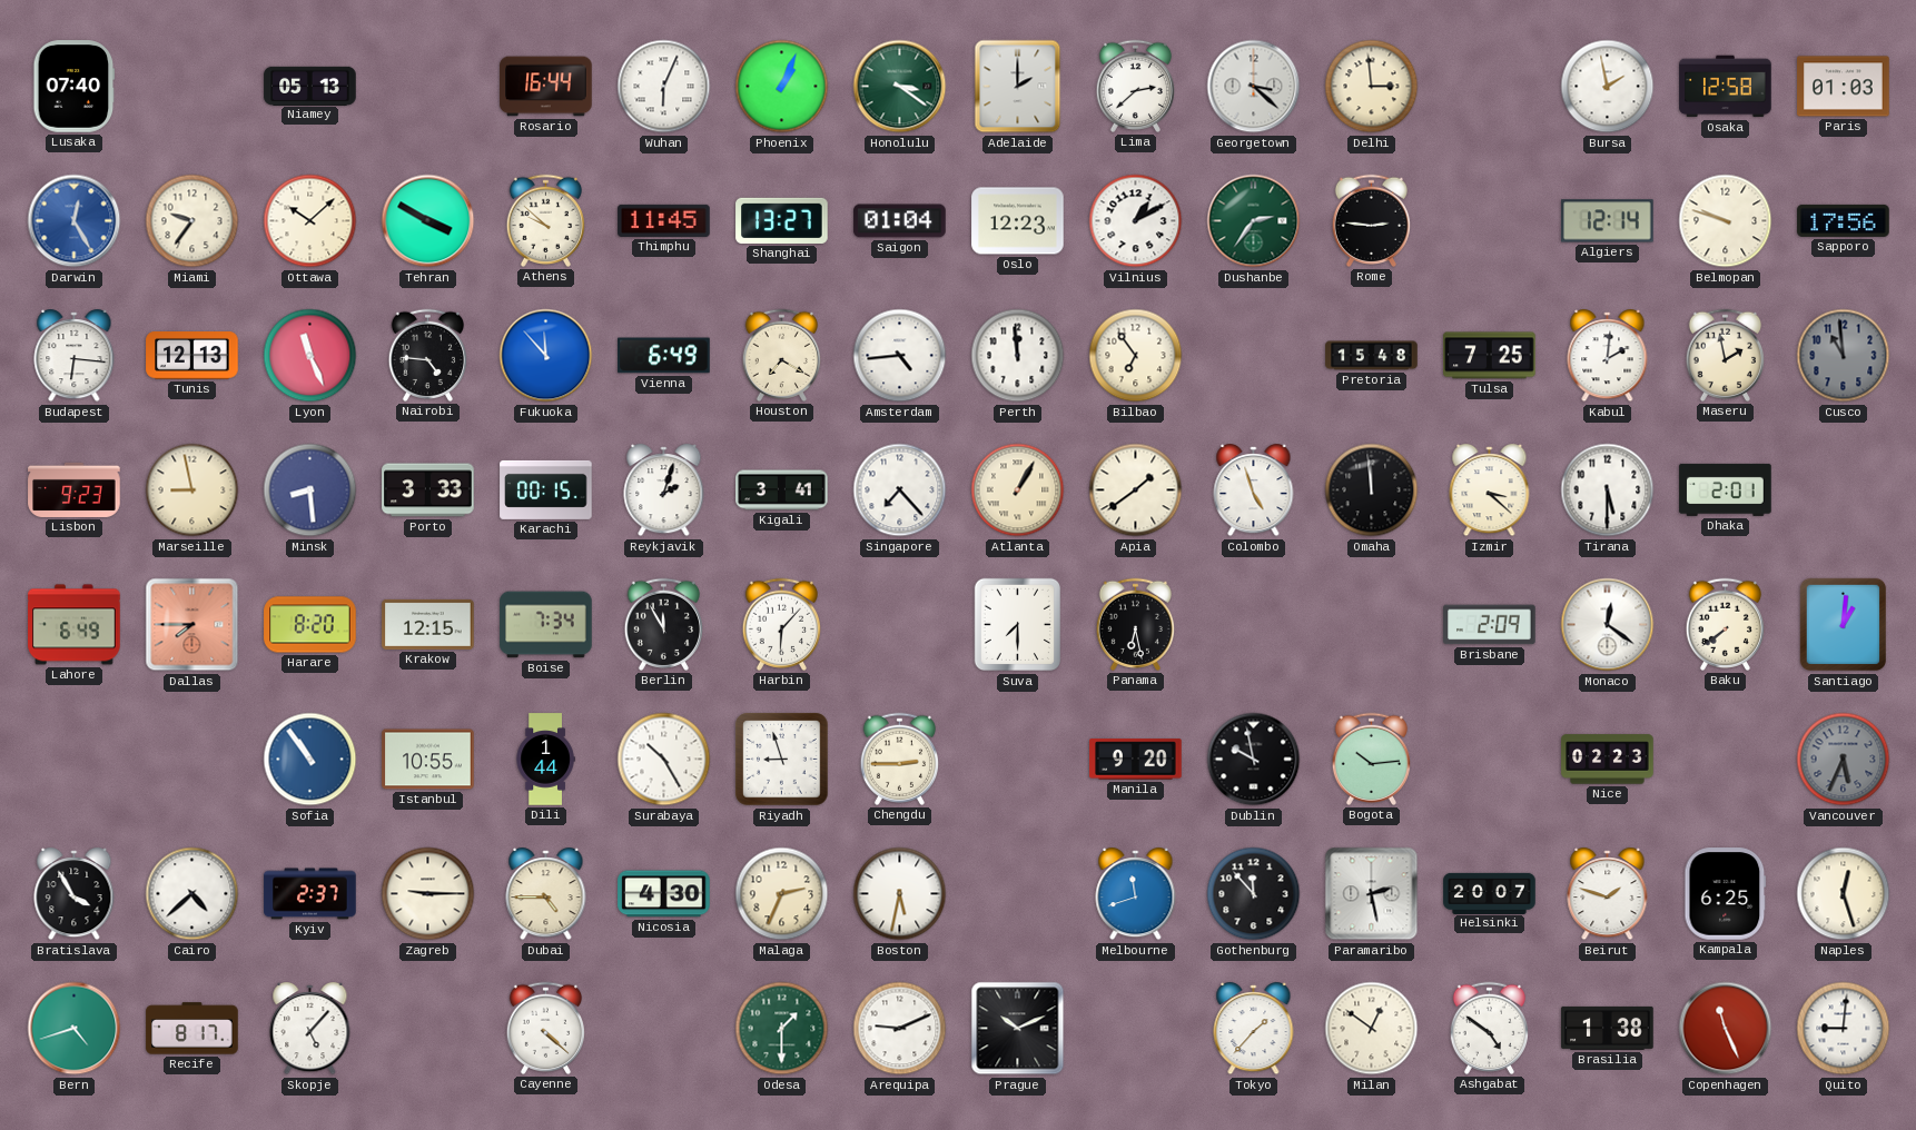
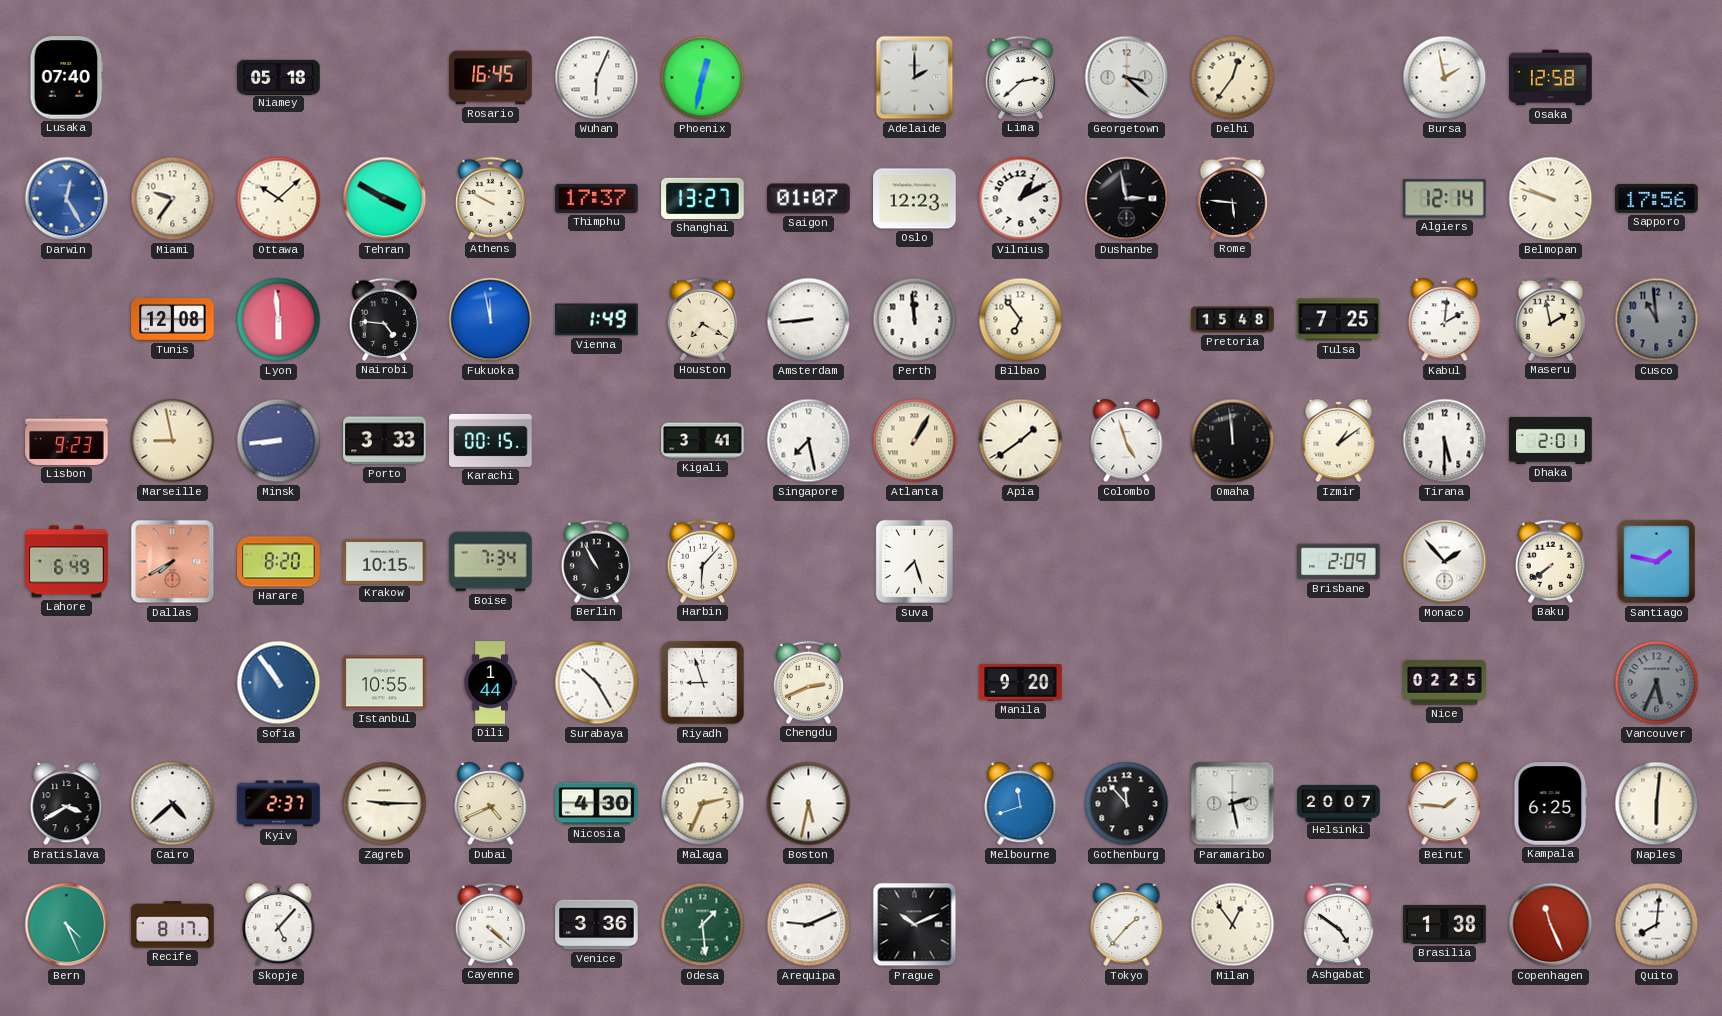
Niamey: 05:13 -> 05:18 (279, 77)
Rosario: 16:44 -> 16:45 (491, 78)
Phoenix: 1:04 -> 12:32 (703, 78)
Honolulu: 3:21 -> none (900, 87)
Delhi: 2:59 -> 12:36 (1233, 78)
Paris: 01:03 -> none (1844, 87)
Athens: 9:52 -> 9:50 (490, 198)
Thimphu: 11:45 -> 17:37 (597, 198)
Saigon: 01:04 -> 01:07 (809, 199)
Dushanbe: 2:36 -> 2:58 (1127, 199)
Dushanbe dial: green -> black (1127, 199)
Rome: 2:46 -> 5:46 (1232, 198)
Budapest: 6:16 -> none (75, 356)
Tunis: 12:13 -> 12:08 (173, 320)
Lyon: 11:26 -> 5:59 (279, 320)
Fukuoka: 11:53 -> 11:58 (491, 320)
Vienna: 6:49 -> 1:49 (597, 320)
Amsterdam: 4:44 -> 8:44 (809, 320)
Minsk: 8:29 -> 8:44 (279, 441)
Reykjavik: 2:03 -> none (664, 490)
Singapore: 7:23 -> 7:28 (809, 441)
Izmir: 3:22 -> 1:09 (1339, 441)
Dallas: 7:45 -> 7:40 (173, 562)
Krakow: 12:15 -> 10:15 (385, 561)
Berlin: 11:55 -> 10:55 (596, 561)
Suva: 7:30 -> 7:27 (914, 562)
Panama: 6:28 -> none (1135, 624)
Monaco: 12:21 -> 1:53 (1445, 562)
Santiago: 1:01 -> 1:47 (1656, 562)
Chengdu: 2:45 -> 2:41 (808, 682)
Dublin: 9:58 -> none (1254, 760)
Bogota: 10:14 -> none (1371, 759)
Nice: 02:23 -> 02:25 (1445, 683)
Bratislava: 3:55 -> 3:40 (67, 804)
Dubai: 4:45 -> 4:41 (491, 804)
Beirut: 1:48 -> 1:46 (1445, 804)
Naples: 12:27 -> 6:01 (1657, 804)
Bern: 4:42 -> 4:26 (67, 925)
Venice: none -> 3:36 (597, 925)
Odesa: 1:30 -> 1:29 (703, 925)
Milan: 12:51 -> 12:54 (1233, 925)
Quito: 9:01 -> 8:01 (1657, 925)
